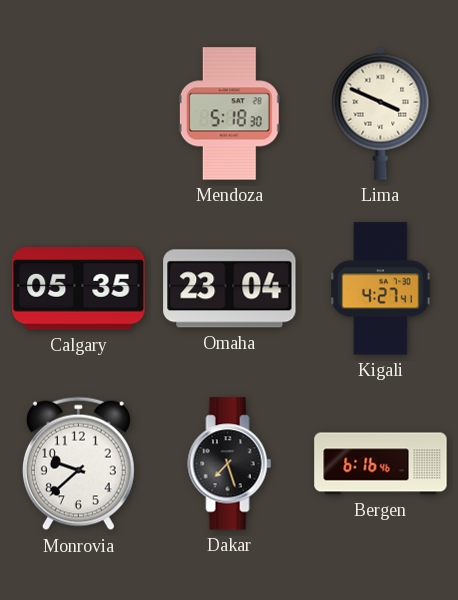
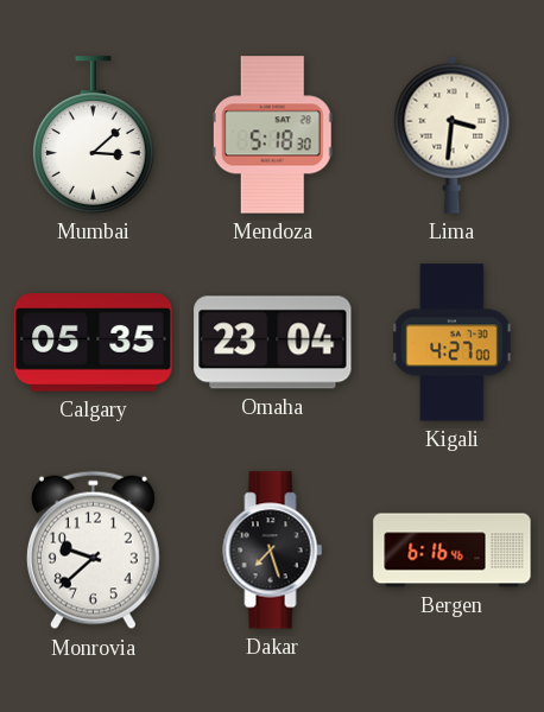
Mumbai: none -> 3:08 (93, 135)
Lima: 3:49 -> 3:31 (453, 134)
Kigali: 4:27:41 -> 4:27:00 (453, 343)
